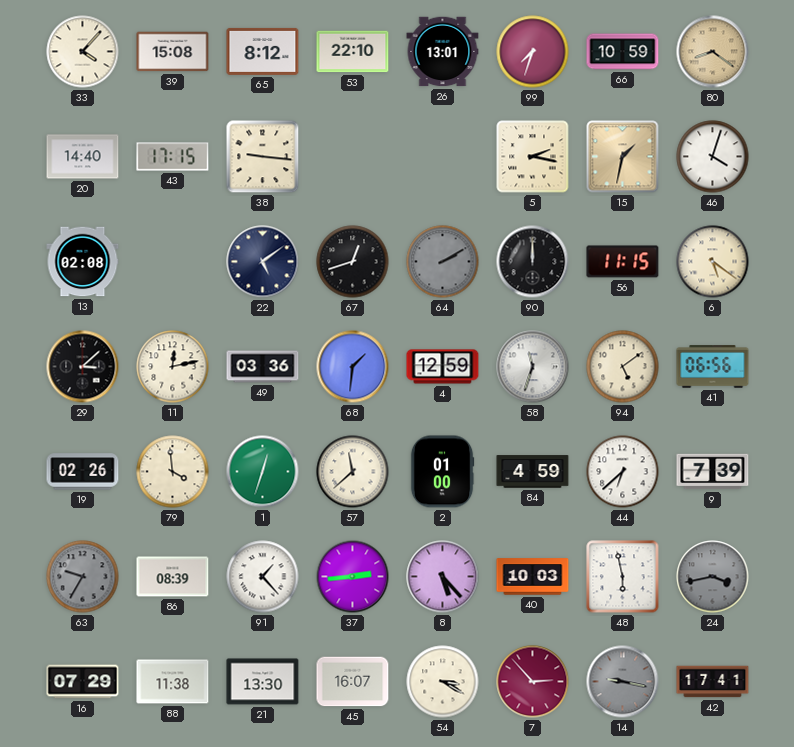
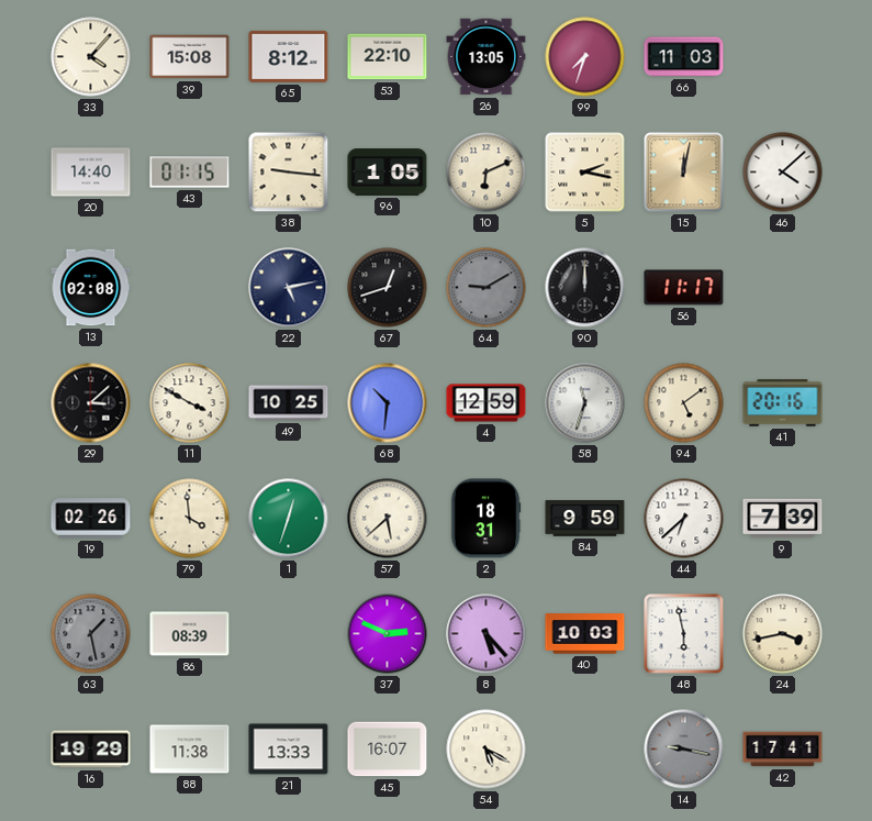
26: 13:01 -> 13:05 (487, 57)
66: 10:59 -> 11:03 (684, 57)
80: 8:21 -> none (713, 52)
43: 17:15 -> 01:15 (190, 173)
96: none -> 1:05 (388, 173)
10: none -> 6:11 (487, 173)
15: 1:32 -> 12:02 (684, 173)
46: 4:03 -> 4:08 (783, 173)
22: 5:09 -> 5:13 (289, 288)
64: 2:10 -> 9:10 (487, 288)
56: 11:15 -> 11:17 (684, 288)
6: 5:21 -> none (713, 262)
11: 12:13 -> 3:50 (190, 403)
49: 03:36 -> 10:25 (289, 403)
68: 1:31 -> 10:31 (388, 403)
41: 06:56 -> 20:16 (783, 403)
57: 11:38 -> 5:38 (388, 519)
2: 01:00 -> 18:31 (485, 519)
84: 4:59 -> 9:59 (585, 519)
63: 9:35 -> 1:28 (91, 634)
91: 1:23 -> none (263, 577)
37: 2:44 -> 2:49 (388, 634)
24 dial: grey -> cream (783, 634)
16: 07:29 -> 19:29 (91, 750)
21: 13:30 -> 13:33 (289, 750)
54: 3:20 -> 5:20 (487, 750)
7: 2:53 -> none (533, 682)
